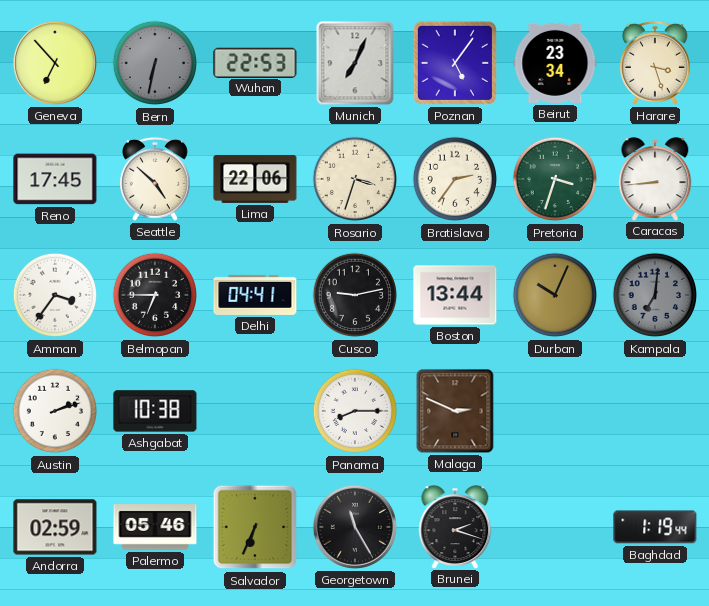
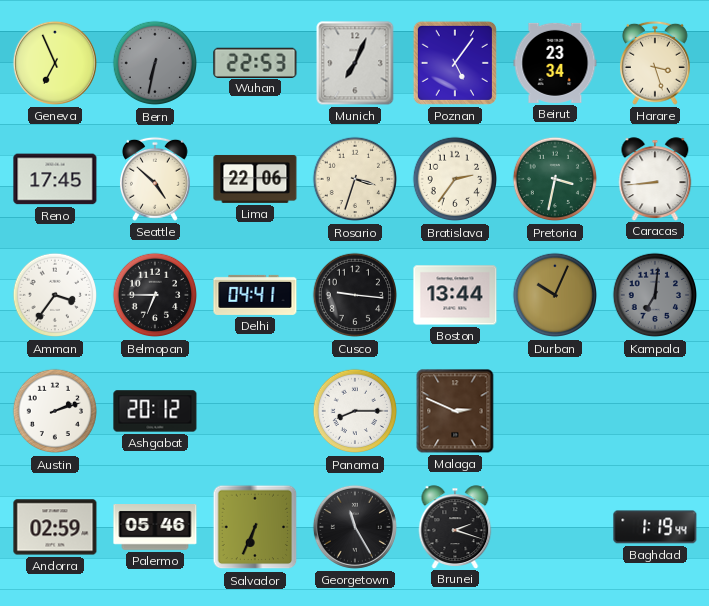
Geneva: 6:53 -> 6:56 (55, 63)
Pretoria: 3:33 -> 3:32 (555, 179)
Cusco: 9:13 -> 9:16 (355, 295)
Ashgabat: 10:38 -> 20:12 (155, 411)
